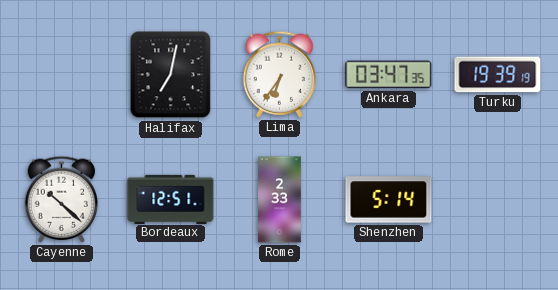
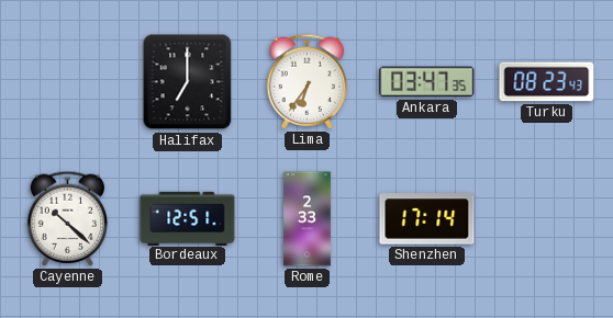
Halifax: 7:02 -> 7:00 (188, 82)
Turku: 19:39 -> 08:23 (547, 82)
Shenzhen: 5:14 -> 17:14 (427, 219)
